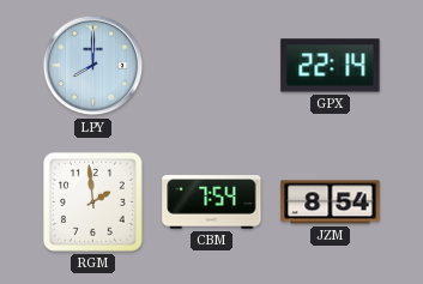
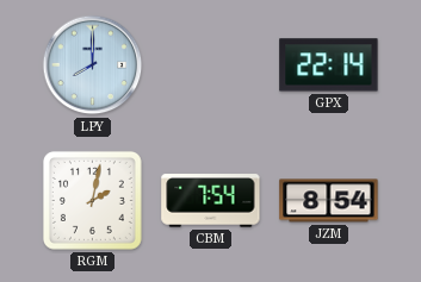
RGM: 1:59 -> 2:02 (92, 200)
